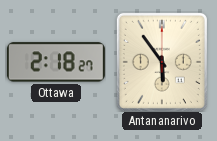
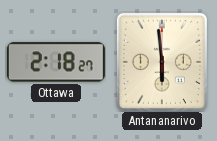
Antananarivo: 5:54 -> 5:59 (162, 62)
